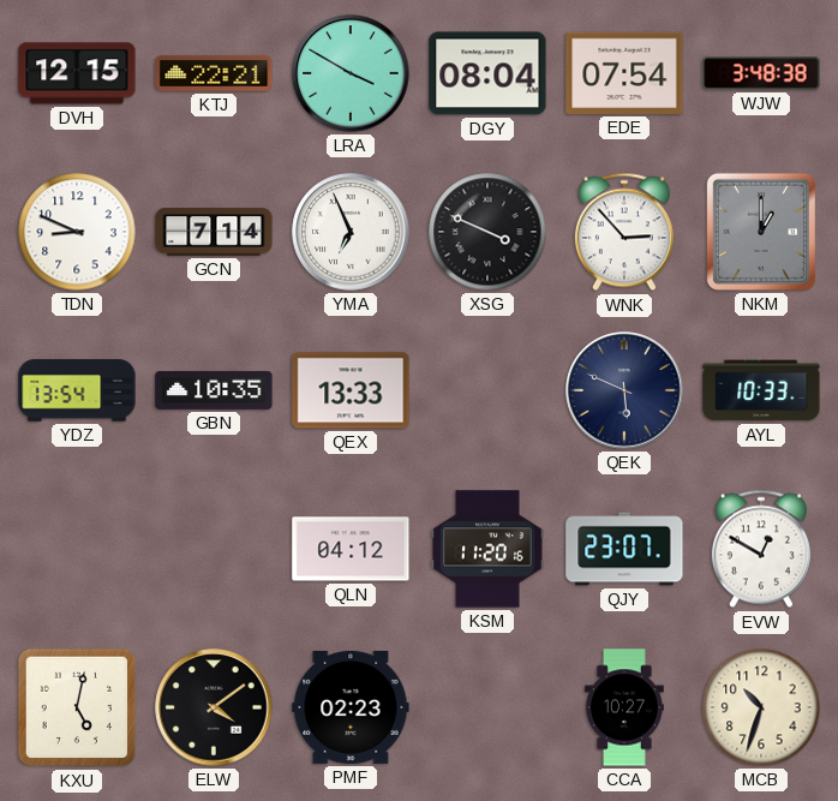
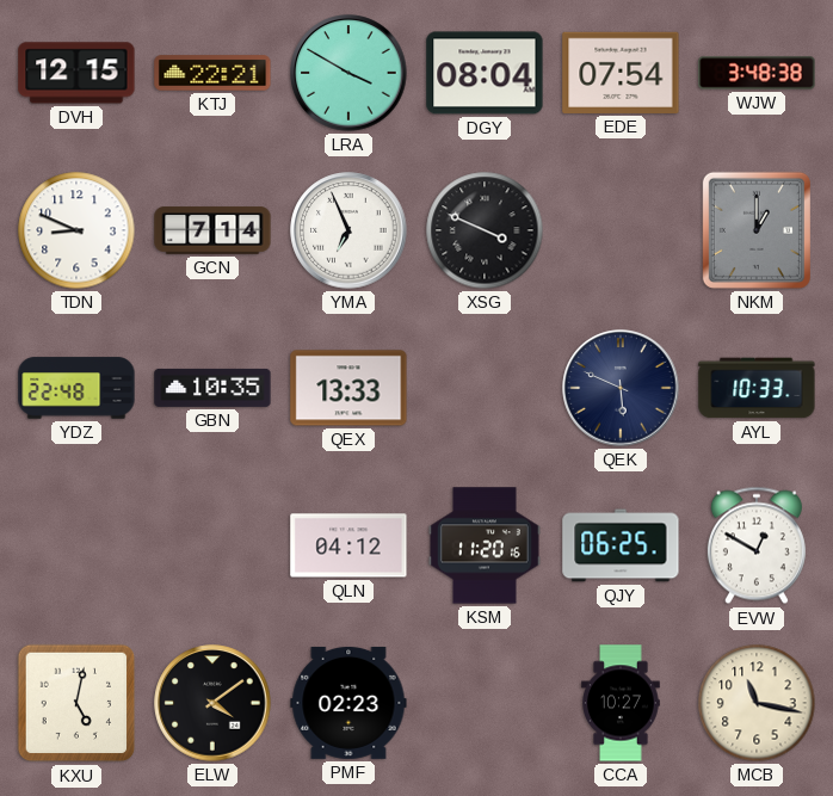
WNK: 2:53 -> none (624, 232)
YDZ: 13:54 -> 22:48 (76, 388)
QJY: 23:07 -> 06:25 (621, 545)
MCB: 10:33 -> 11:17 (757, 703)
